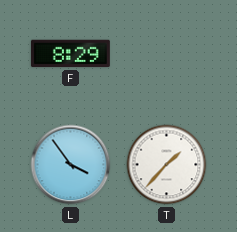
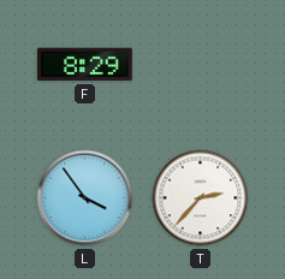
T: 1:37 -> 2:37 (201, 198)
